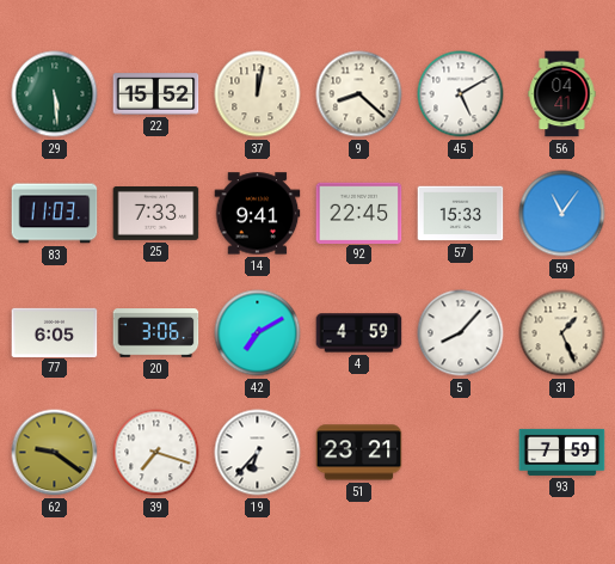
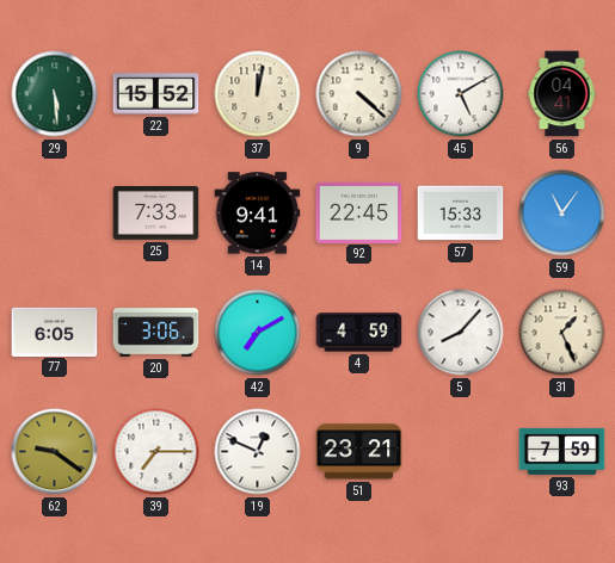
9: 8:22 -> 4:22 (359, 94)
83: 11:03 -> none (55, 214)
39: 7:18 -> 7:15 (156, 452)
19: 6:37 -> 12:49 (258, 452)
